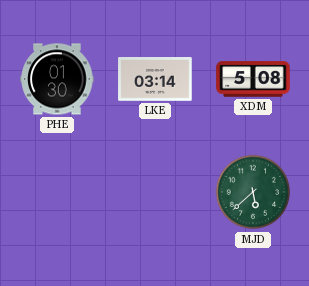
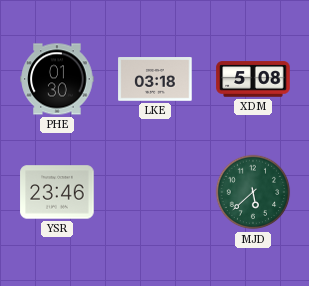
LKE: 03:14 -> 03:18 (155, 79)
YSR: none -> 23:46 (57, 192)
